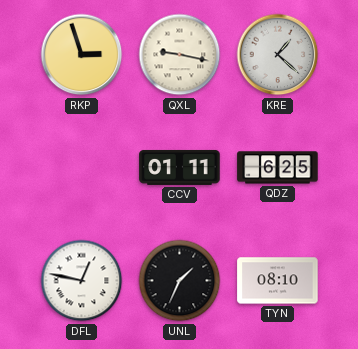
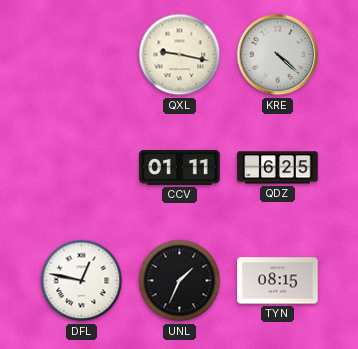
RKP: 2:57 -> none (82, 55)
KRE: 1:22 -> 4:22 (278, 55)
TYN: 08:10 -> 08:15 (278, 281)
